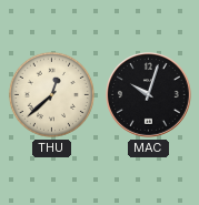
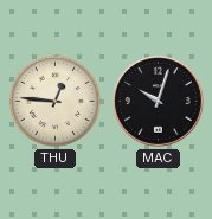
THU: 12:38 -> 12:46 (54, 101)
